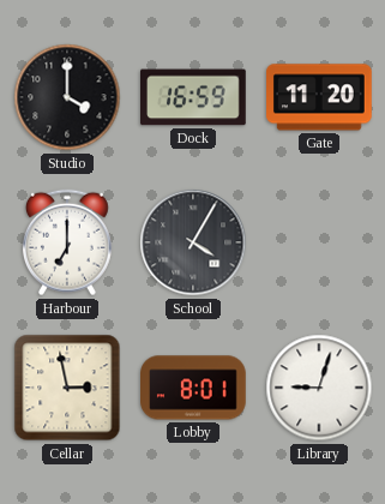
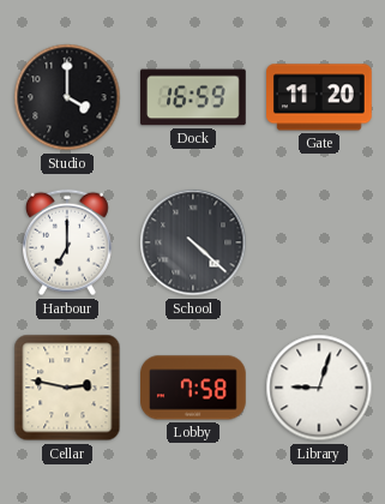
School: 4:05 -> 4:22 (193, 242)
Cellar: 2:58 -> 2:47 (67, 388)
Lobby: 8:01 -> 7:58 (193, 388)
